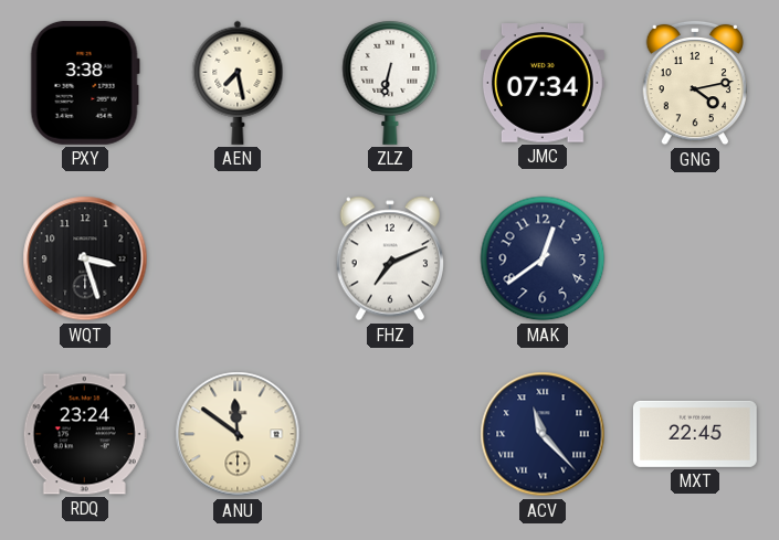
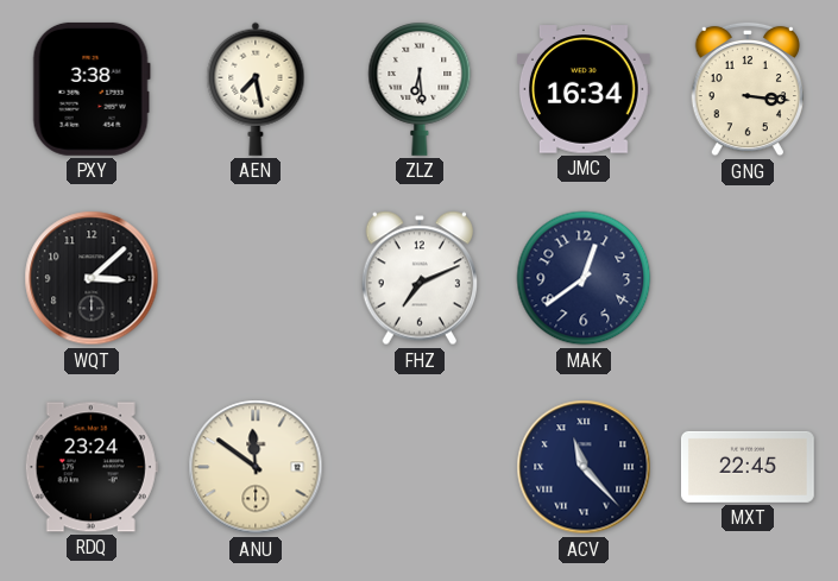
ZLZ: 6:32 -> 6:29 (420, 89)
JMC: 07:34 -> 16:34 (584, 89)
GNG: 4:13 -> 3:16 (746, 89)
WQT: 3:27 -> 3:08 (92, 278)
